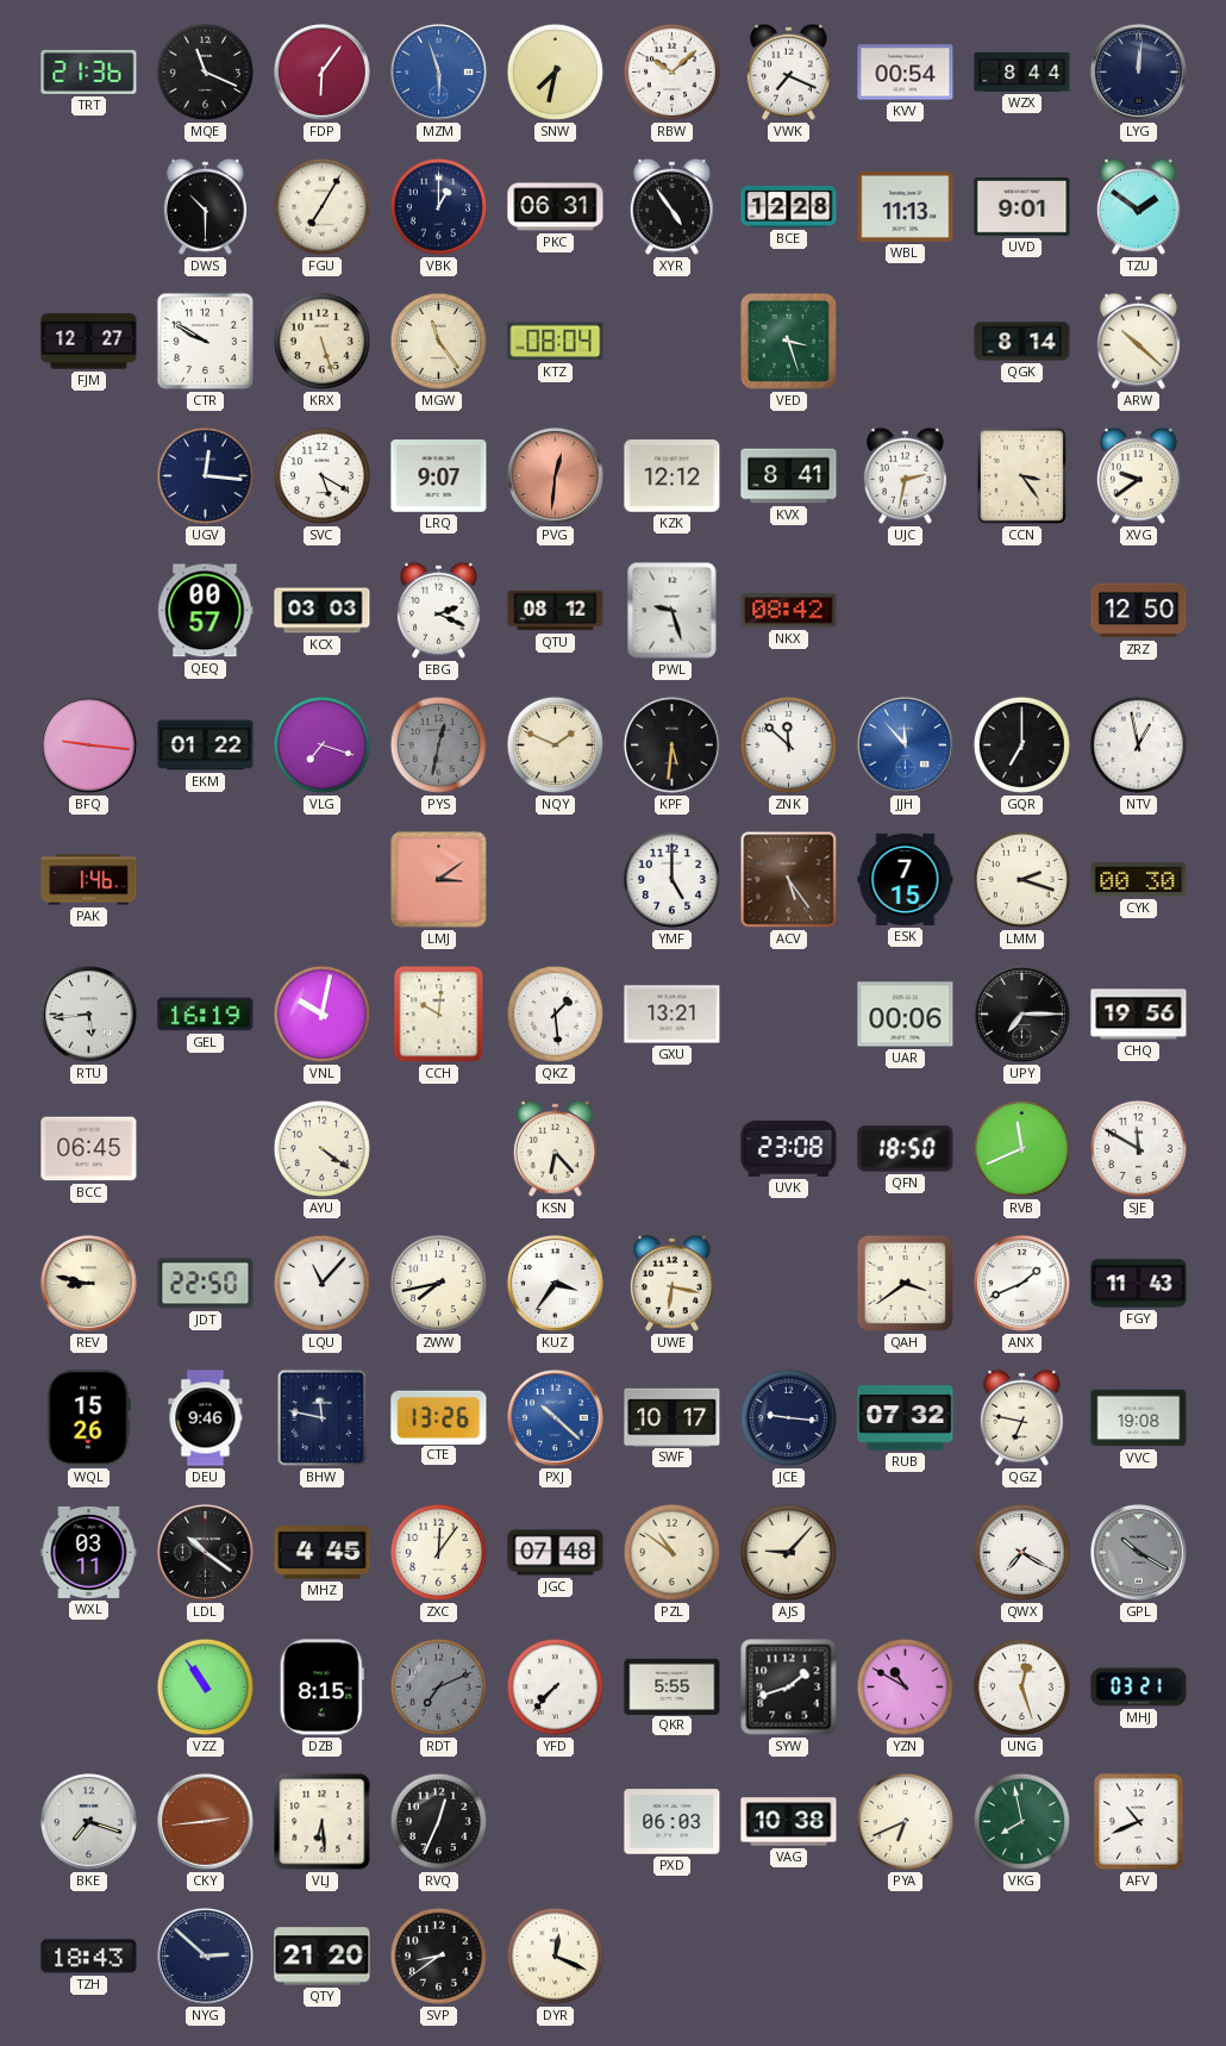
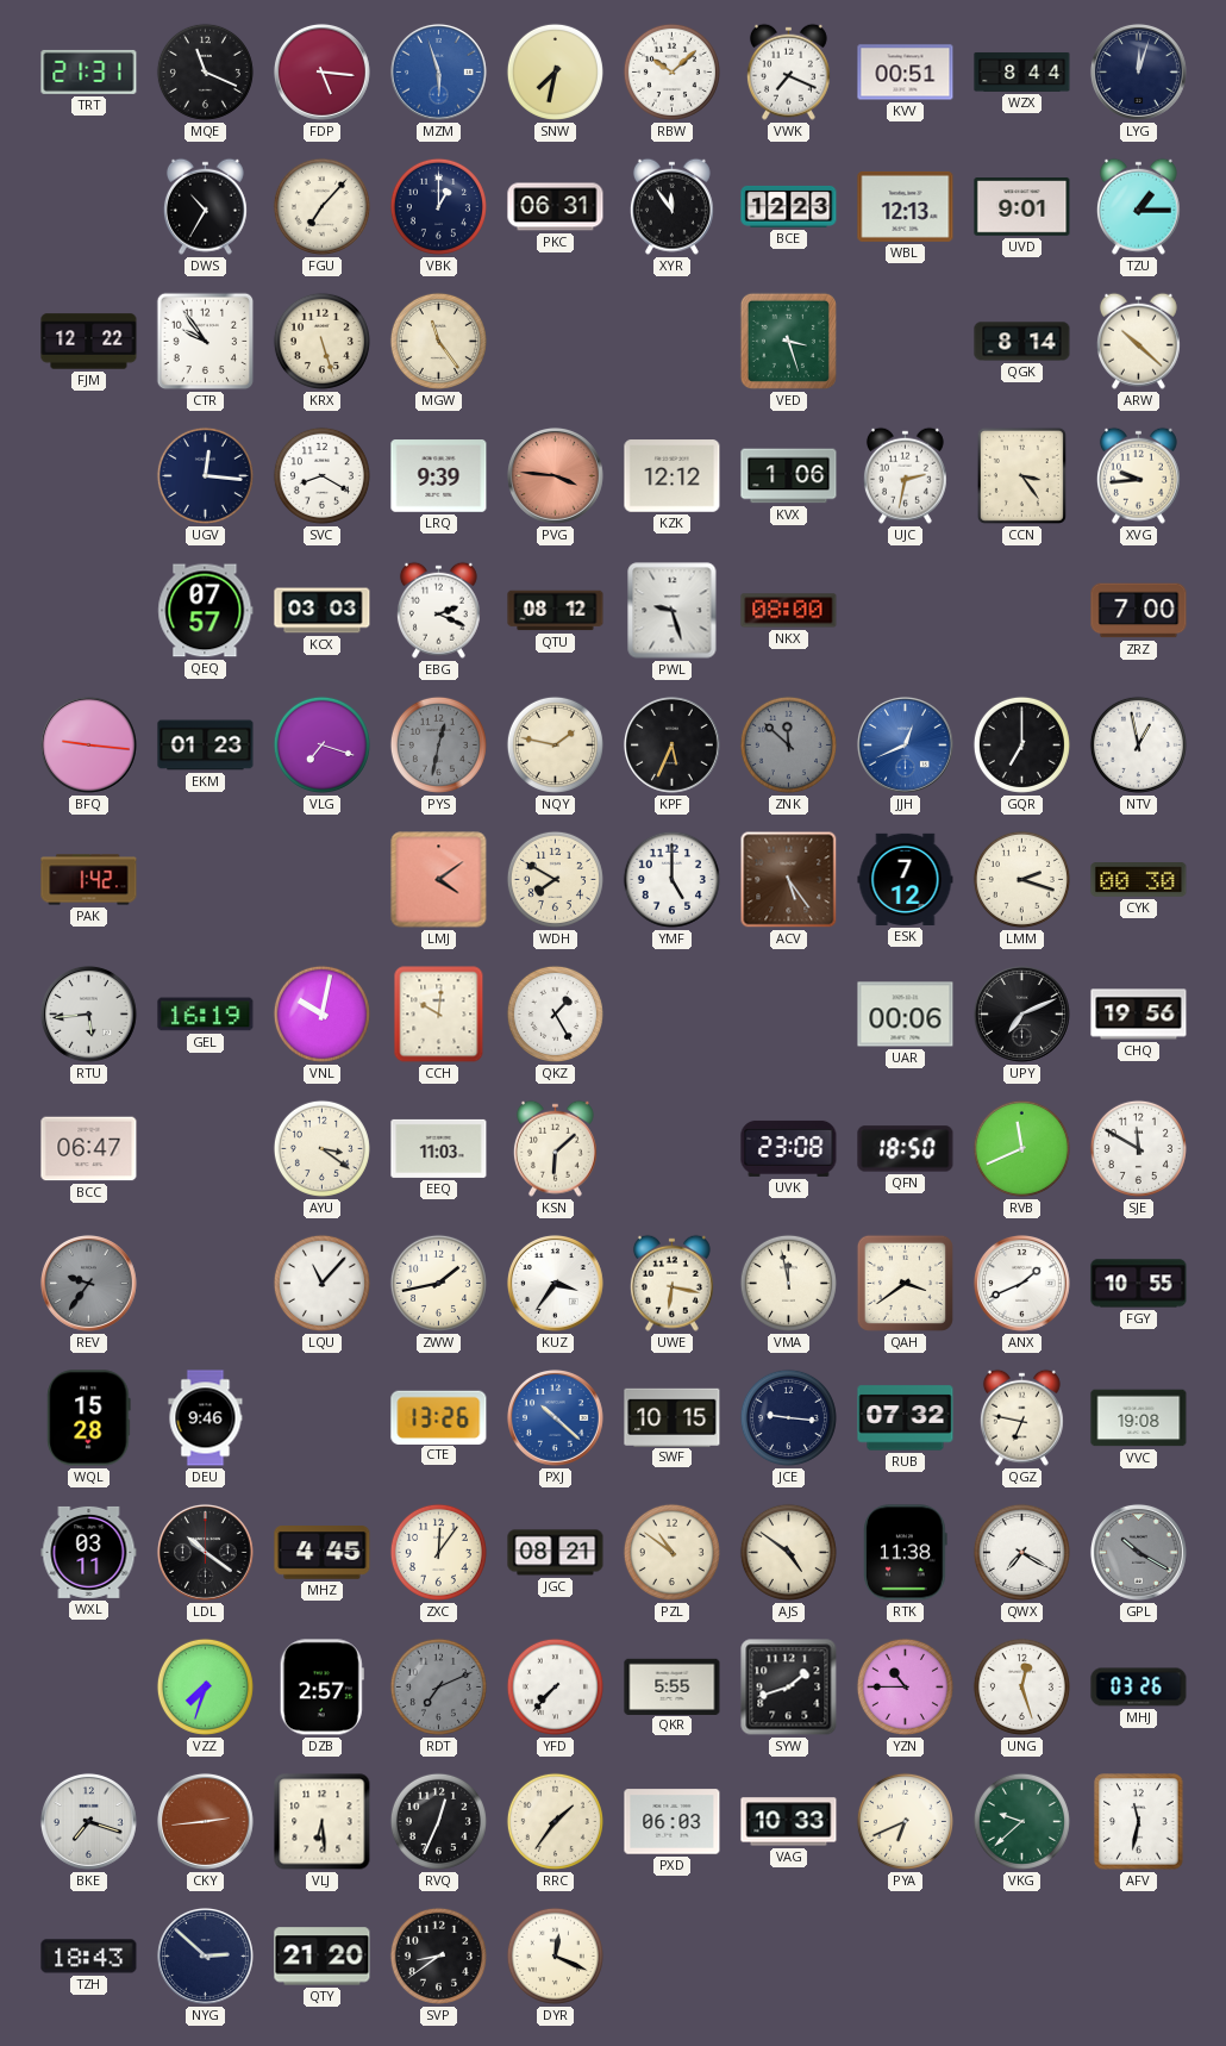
TRT: 21:36 -> 21:31 (89, 71)
FDP: 6:06 -> 5:16 (321, 71)
KVV: 00:54 -> 00:51 (906, 73)
LYG: 12:01 -> 12:03 (1138, 71)
DWS: 10:30 -> 10:35 (205, 206)
FGU: 7:05 -> 7:07 (321, 206)
XYR: 4:54 -> 11:54 (671, 206)
BCE: 12:28 -> 12:23 (789, 206)
WBL: 11:13 -> 12:13 (906, 206)
TZU: 1:51 -> 1:15 (1138, 206)
FJM: 12:27 -> 12:22 (89, 342)
CTR: 9:50 -> 9:54 (206, 342)
KTZ: 08:04 -> none (556, 342)
SVC: 5:20 -> 8:20 (321, 475)
LRQ: 9:07 -> 9:39 (439, 476)
PVG: 12:31 -> 3:46 (555, 475)
KVX: 8:41 -> 1:06 (789, 476)
XVG: 9:39 -> 9:44 (1138, 475)
QEQ: 00:57 -> 07:57 (206, 611)
NKX: 08:42 -> 08:00 (789, 611)
ZRZ: 12:50 -> 7:00 (1139, 611)
EKM: 01:22 -> 01:23 (206, 746)
NQY: 1:49 -> 1:47 (555, 744)
KPF: 5:31 -> 5:34 (671, 744)
ZNK dial: white -> grey (788, 744)
JJH: 11:53 -> 12:41 (905, 744)
PAK: 1:46 -> 1:42 (89, 880)
LMJ: 3:09 -> 4:09 (439, 880)
WDH: none -> 7:50 (555, 879)
ESK: 7:15 -> 7:12 (906, 879)
QKZ: 1:29 -> 1:25 (555, 1013)
GXU: 13:21 -> none (673, 1015)
UPY: 7:15 -> 7:11 (1021, 1013)
BCC: 06:45 -> 06:47 (89, 1149)
AYU: 4:21 -> 3:21 (321, 1148)
EEQ: none -> 11:03 (439, 1148)
KSN: 6:23 -> 6:08 (555, 1148)
REV: 8:47 -> 9:36 (88, 1283)
REV dial: cream -> grey (88, 1283)
JDT: 22:50 -> none (206, 1284)
ZWW: 7:43 -> 1:43 (438, 1283)
VMA: none -> 11:58 (788, 1283)
FGY: 11:43 -> 10:55 (1139, 1284)
WQL: 15:26 -> 15:28 (89, 1418)
BHW: 11:47 -> none (323, 1418)
SWF: 10:17 -> 10:15 (673, 1417)
JGC: 07:48 -> 08:21 (556, 1553)
AJS: 9:07 -> 4:51 (788, 1552)
RTK: none -> 11:38 (906, 1553)
VZZ: 10:54 -> 7:33 (205, 1686)
DZB: 8:15 -> 2:57 (321, 1688)
YZN: 10:50 -> 10:45 (905, 1686)
MHJ: 03:21 -> 03:26 (1139, 1688)
RRC: none -> 1:36 (555, 1821)
VAG: 10:38 -> 10:33 (789, 1822)
VKG: 7:58 -> 9:38 (1021, 1821)
AFV: 10:41 -> 11:32 (1139, 1822)
